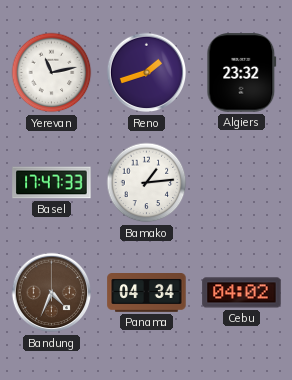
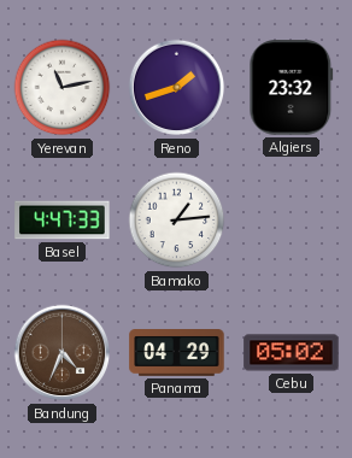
Basel: 17:47 -> 4:47 (63, 221)
Panama: 04:34 -> 04:29 (177, 353)
Cebu: 04:02 -> 05:02 (292, 353)
